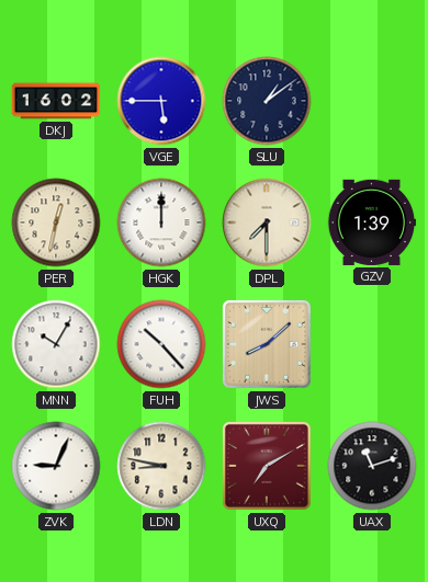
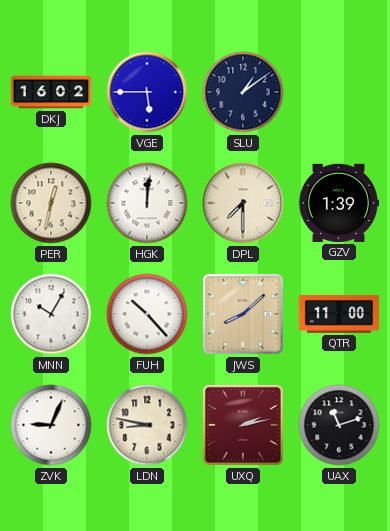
HGK: 12:00 -> 12:01 (147, 203)
QTR: none -> 11:00 (339, 314)
UXQ: 7:10 -> 2:13 (243, 425)
